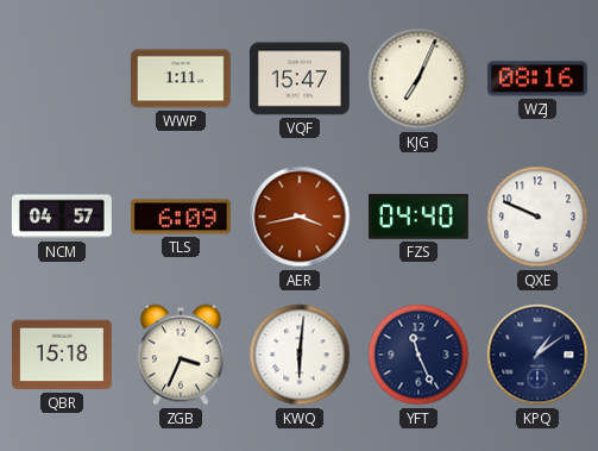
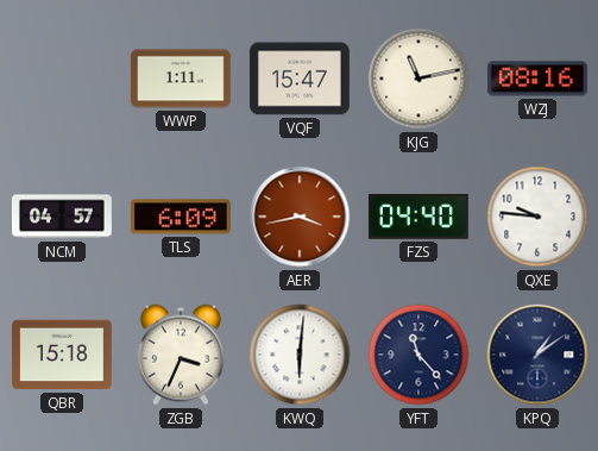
KJG: 7:04 -> 11:13 (418, 79)
QXE: 9:49 -> 9:46 (537, 217)
YFT: 11:26 -> 11:23 (418, 355)
